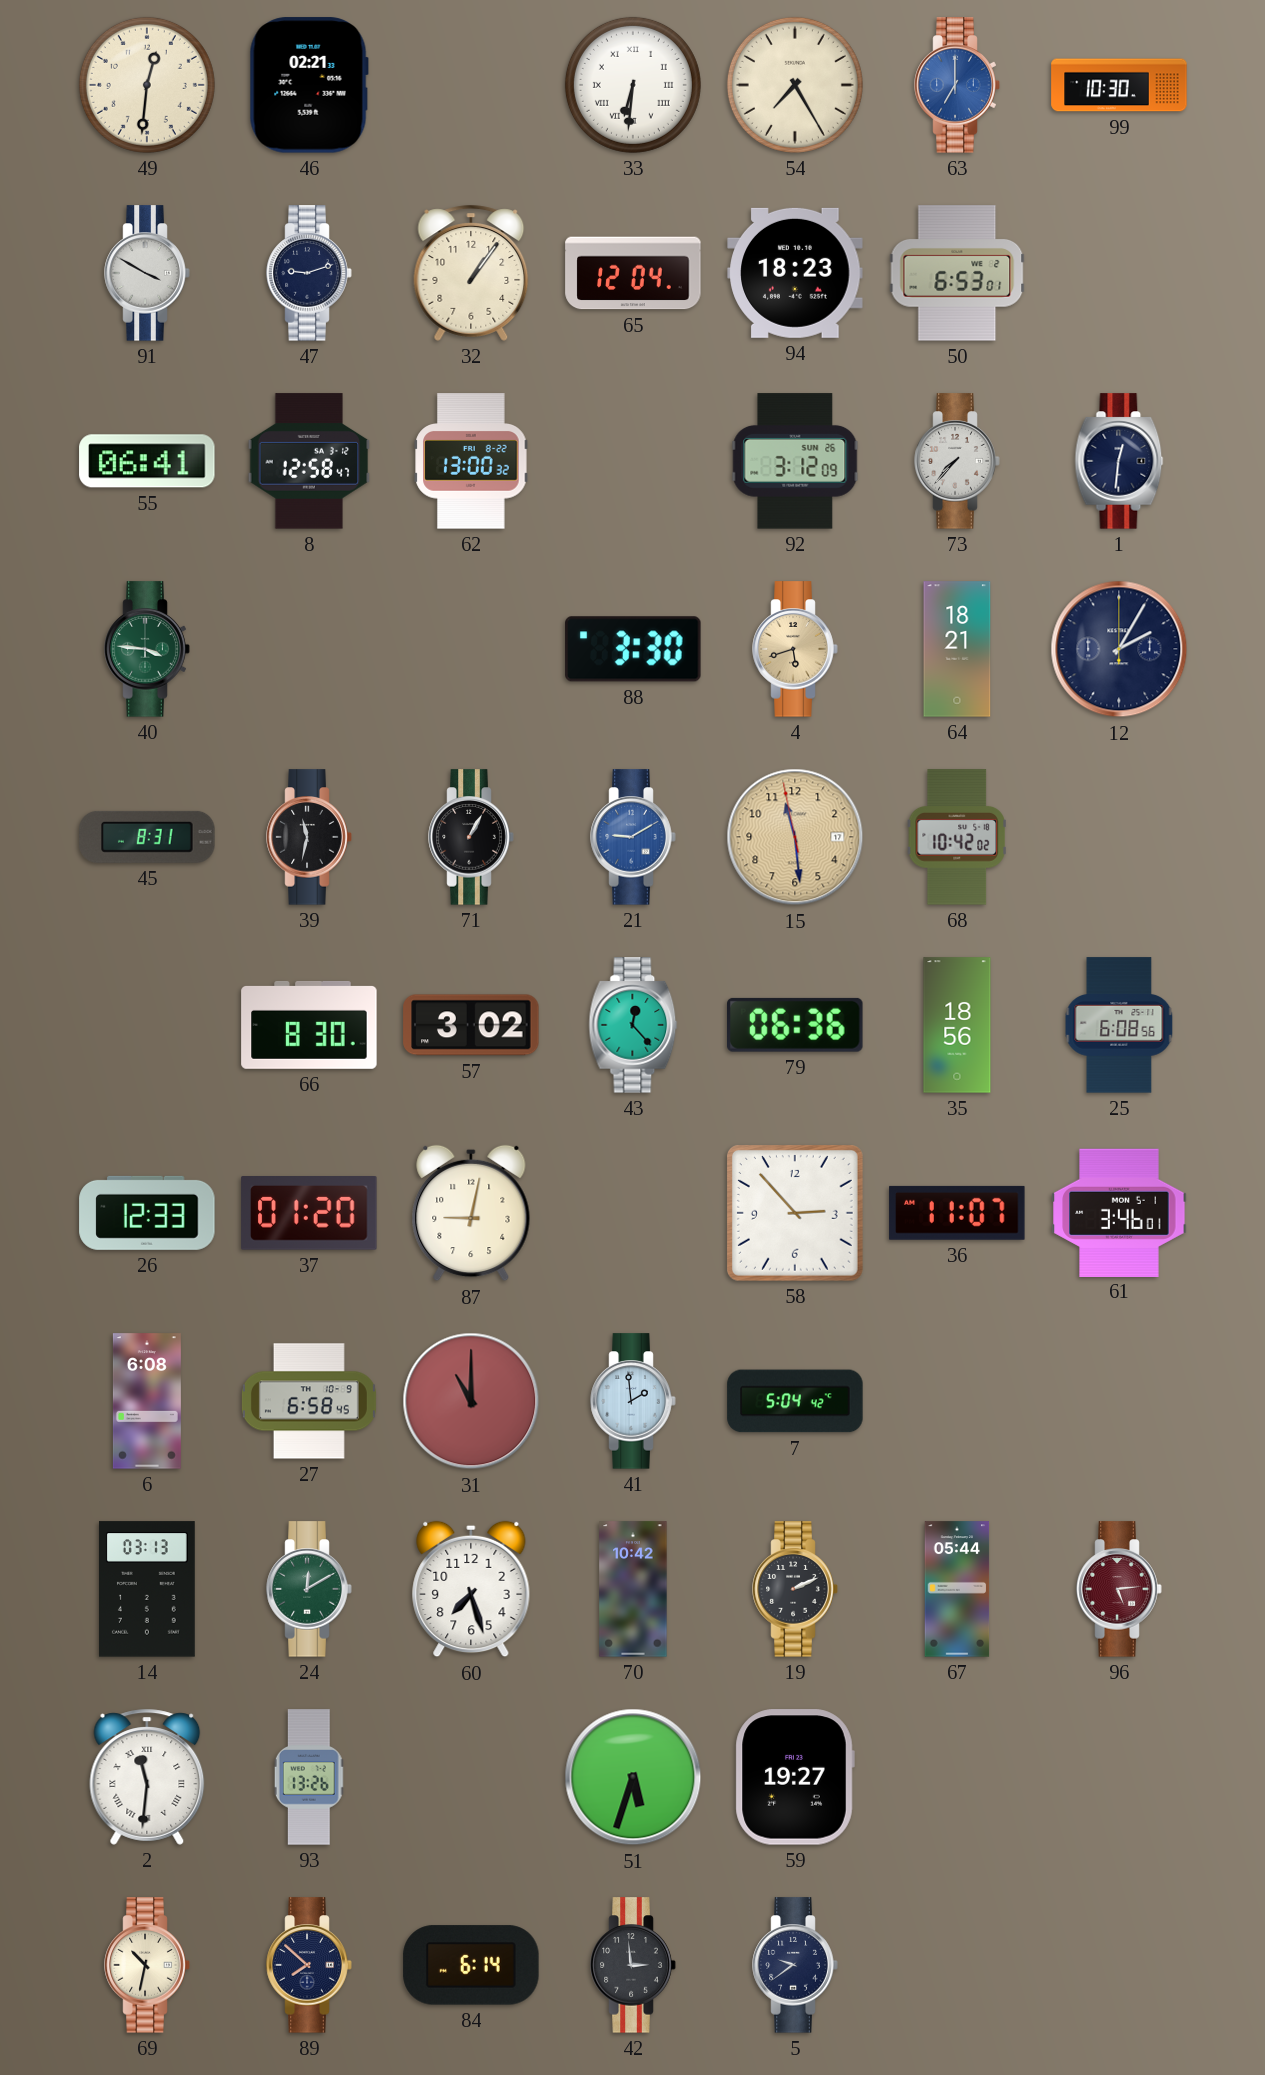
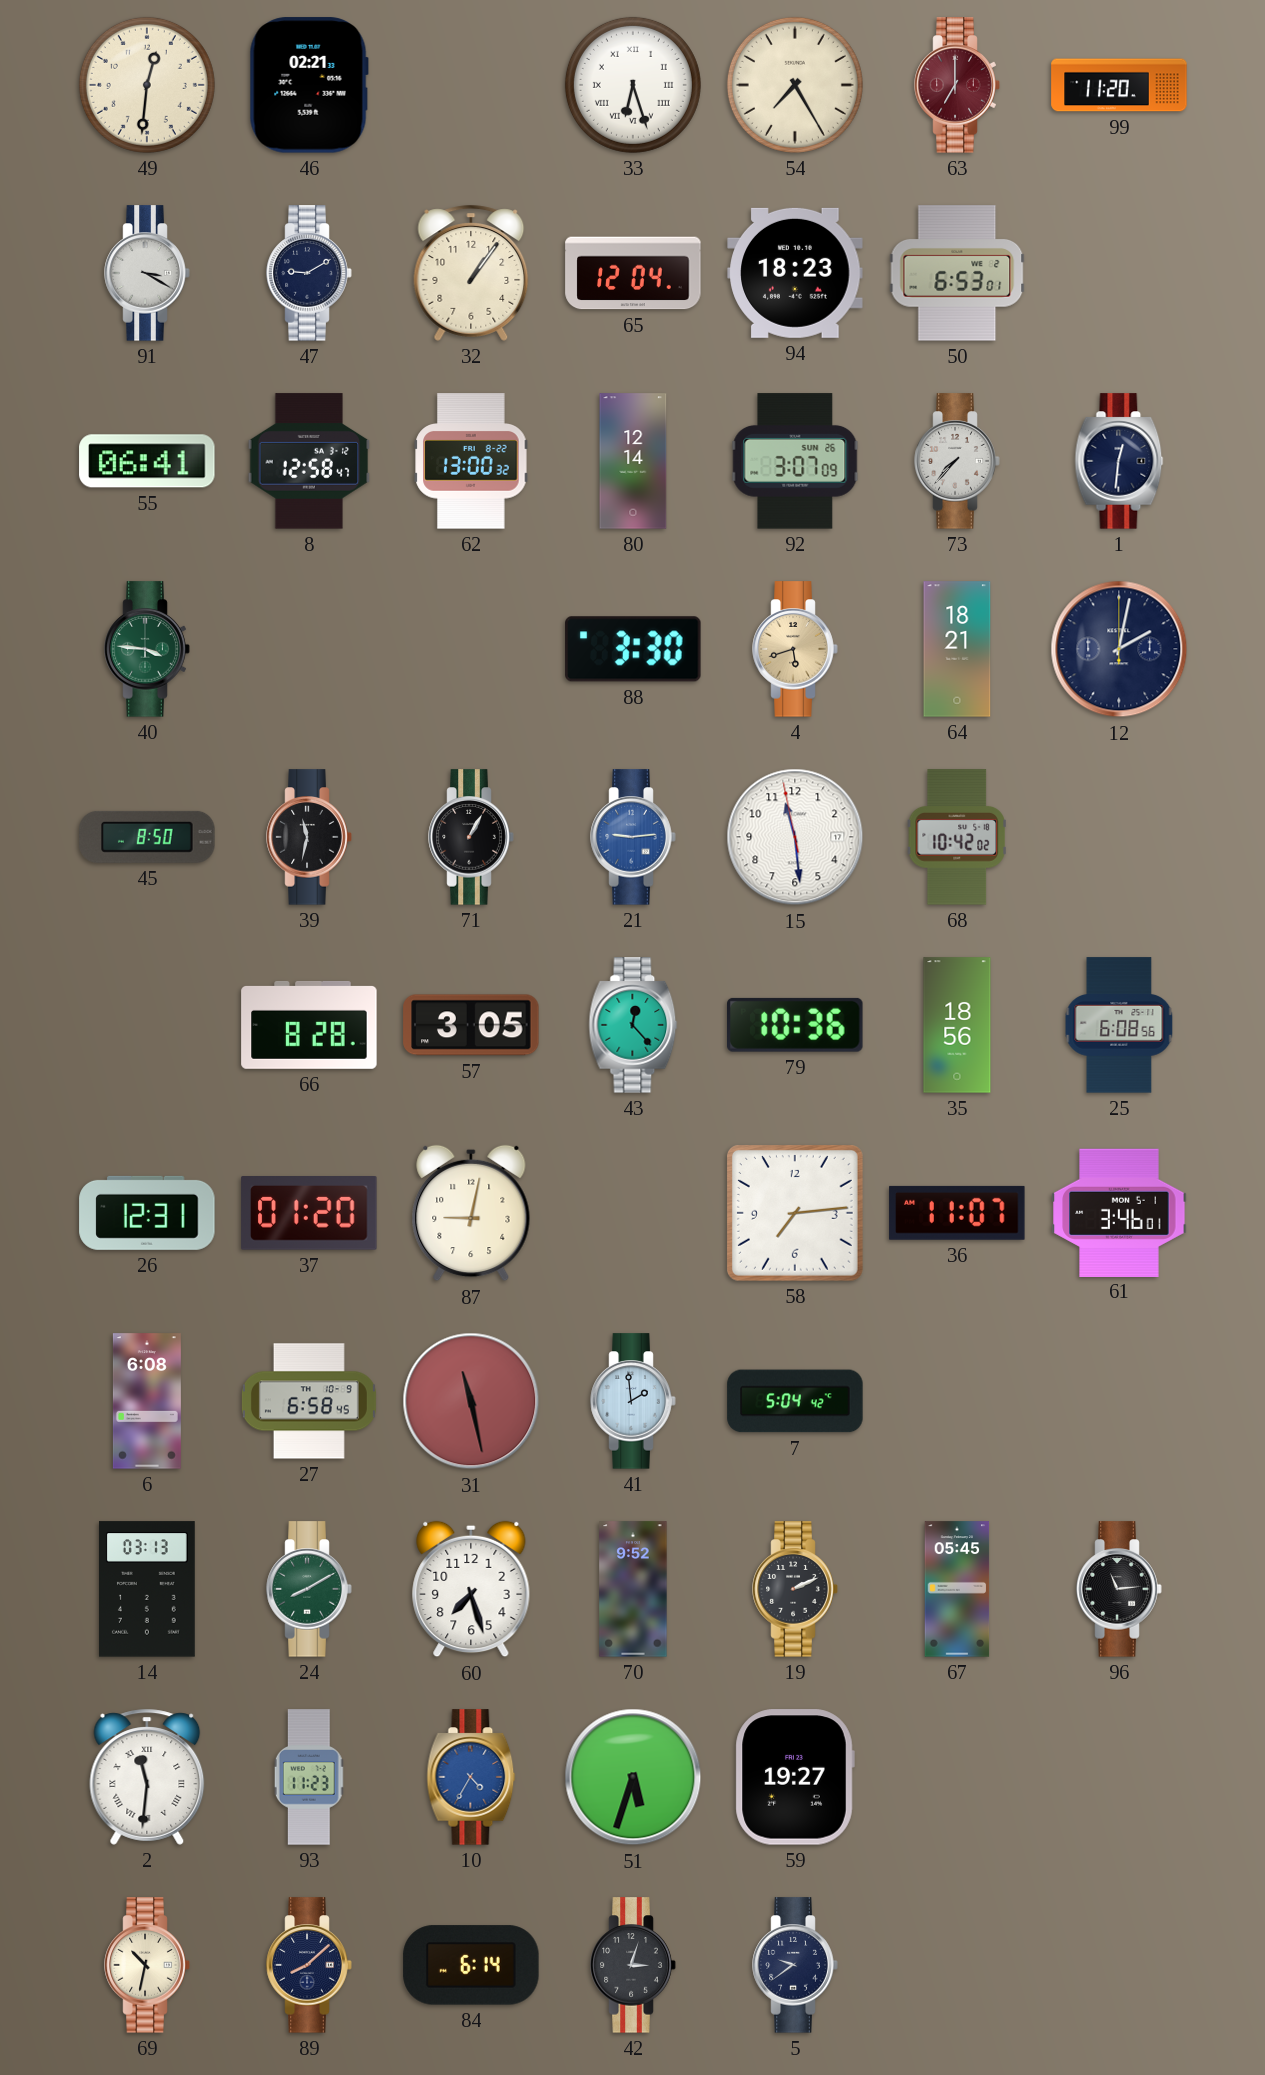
33: 6:31 -> 6:27 (633, 85)
63 dial: blue -> burgundy (957, 85)
99: 10:30 -> 11:20 (1119, 85)
91: 3:50 -> 3:20 (147, 273)
47: 9:12 -> 9:10 (309, 273)
80: none -> 12:14 (633, 461)
92: 3:12 -> 3:07 (795, 461)
12: 2:05 -> 2:02 (1119, 649)
45: 8:31 -> 8:50 (147, 837)
21: 9:10 -> 9:14 (633, 837)
15 dial: champagne -> white (795, 837)
66: 8:30 -> 8:28 (309, 1025)
57: 3:02 -> 3:05 (471, 1025)
79: 06:36 -> 10:36 (796, 1025)
26: 12:33 -> 12:31 (147, 1213)
58: 2:53 -> 7:14 (795, 1213)
31: 11:00 -> 11:28 (471, 1401)
24: 12:10 -> 8:10 (309, 1589)
70: 10:42 -> 9:52 (633, 1589)
67: 05:44 -> 05:45 (957, 1589)
96: 5:14 -> 11:14 (1119, 1589)
96 dial: burgundy -> black (1119, 1589)
93: 13:26 -> 11:23 (309, 1777)
10: none -> 4:35 (471, 1777)
89: 7:52 -> 8:08 (309, 1965)
42: 2:59 -> 3:03 (633, 1965)
